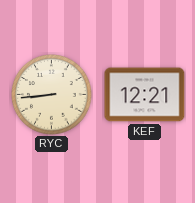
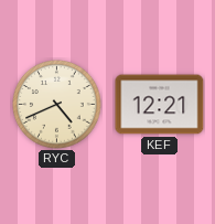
RYC: 8:44 -> 4:41 (57, 105)
